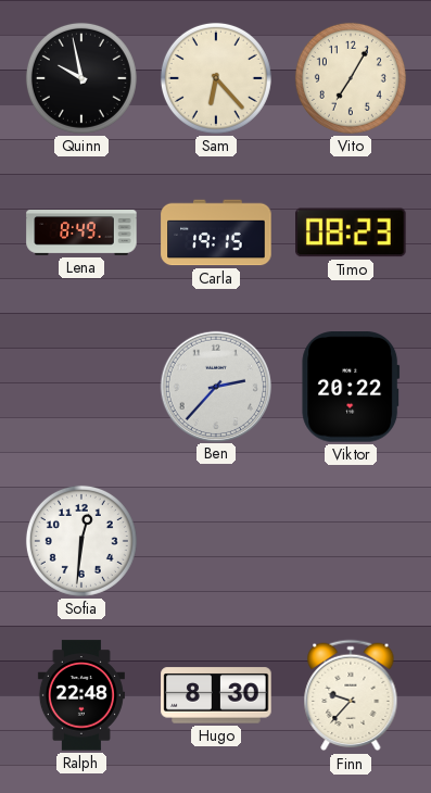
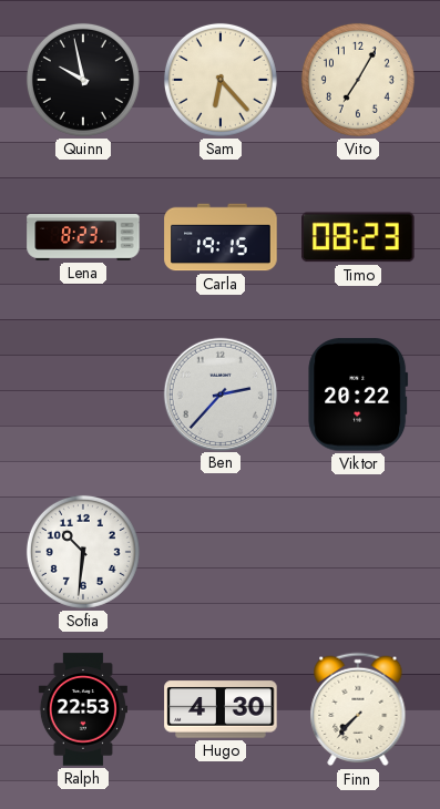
Lena: 8:49 -> 8:23 (83, 238)
Sofia: 12:31 -> 10:31 (83, 552)
Ralph: 22:48 -> 22:53 (83, 709)
Hugo: 8:30 -> 4:30 (221, 709)
Finn: 9:37 -> 7:37 (358, 709)
